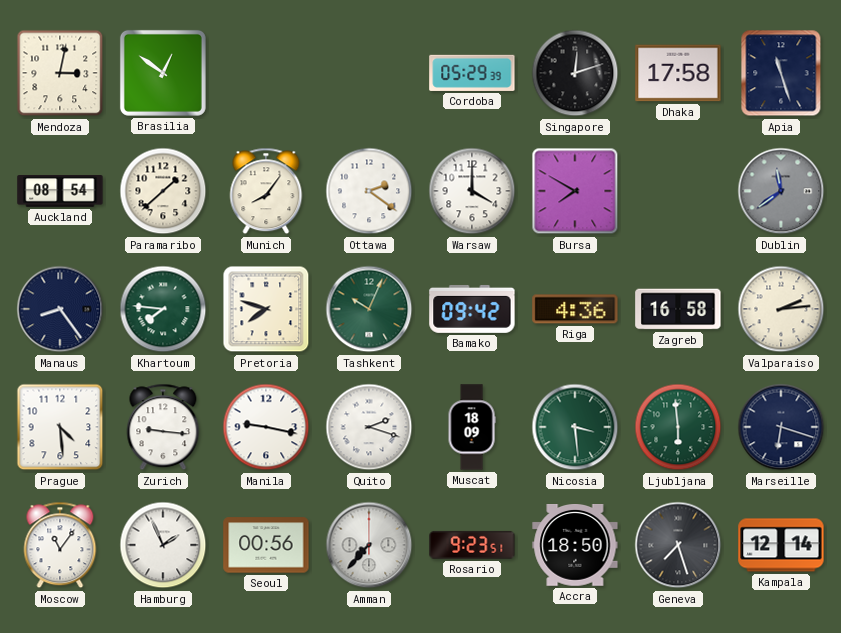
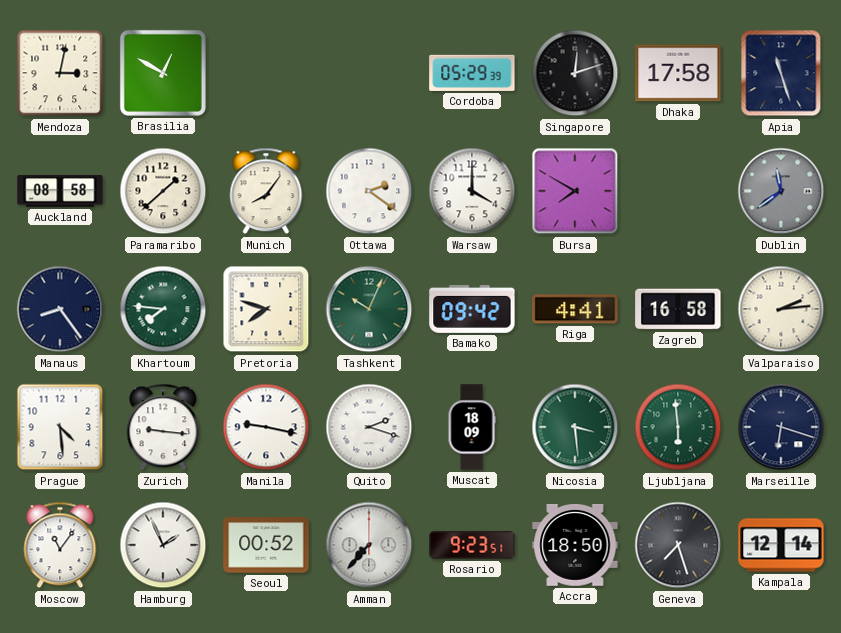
Brasilia: 12:51 -> 12:50 (163, 73)
Auckland: 08:54 -> 08:58 (60, 192)
Riga: 4:36 -> 4:41 (575, 309)
Seoul: 00:56 -> 00:52 (266, 545)
